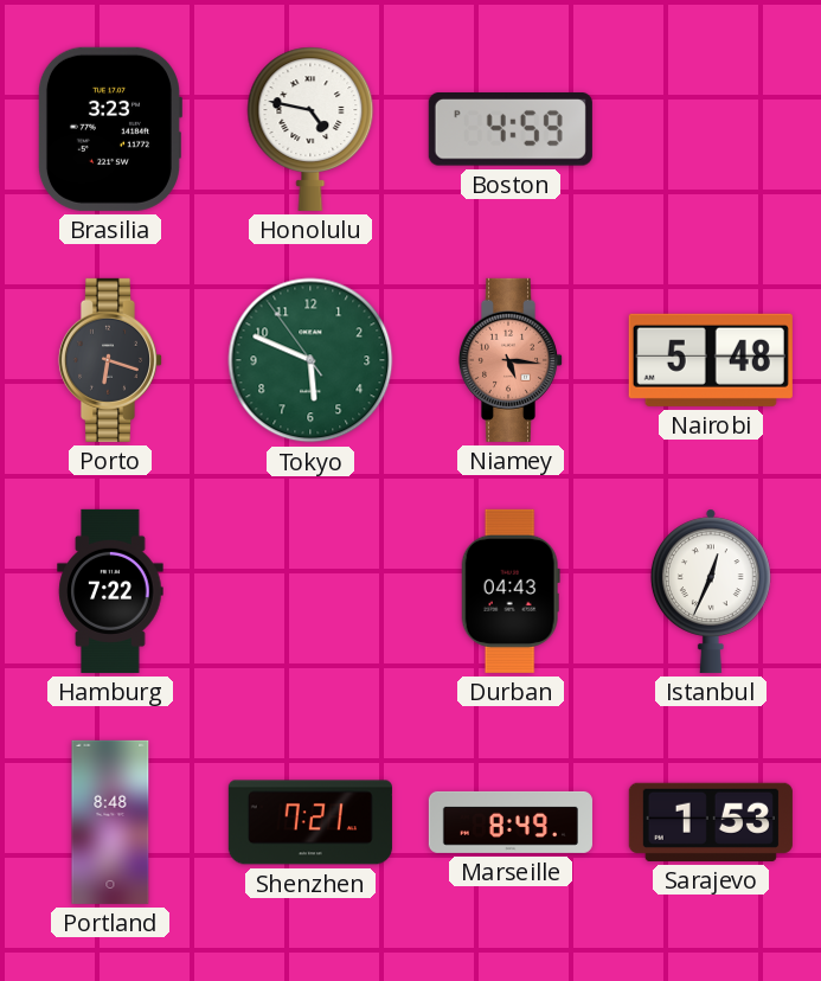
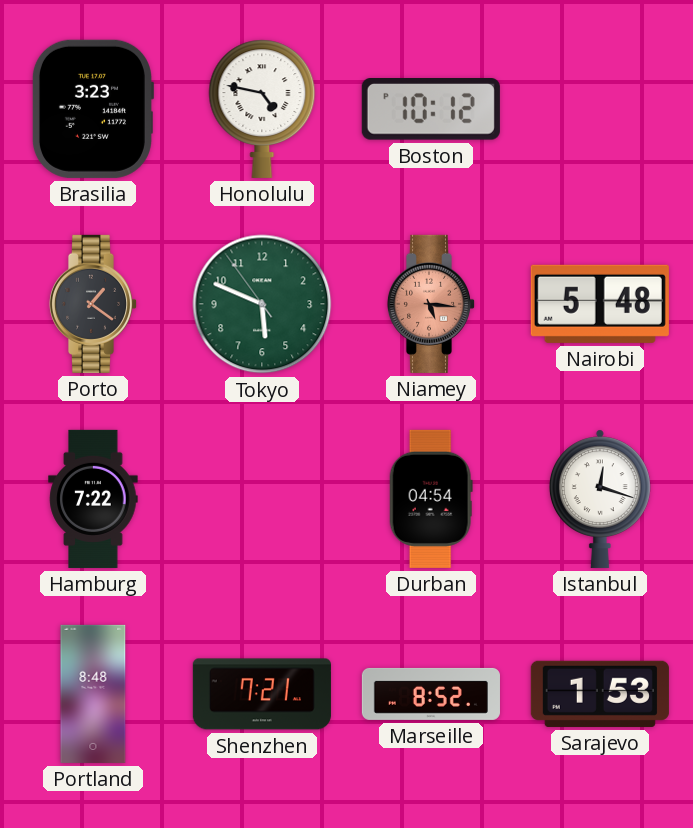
Boston: 4:59 -> 10:12 (431, 110)
Porto: 6:18 -> 1:21 (93, 304)
Durban: 04:43 -> 04:54 (431, 499)
Istanbul: 12:34 -> 12:18 (600, 499)
Marseille: 8:49 -> 8:52 (431, 694)
